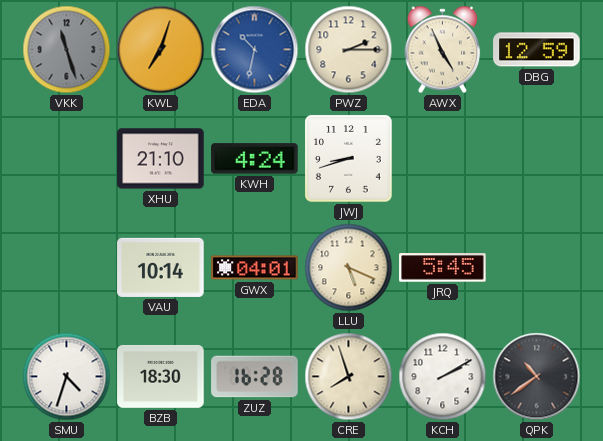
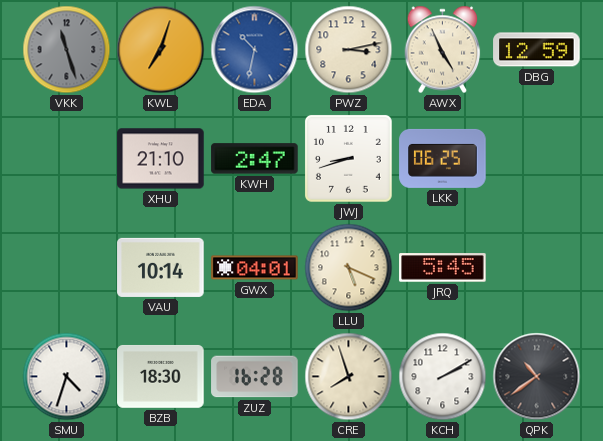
PWZ: 2:15 -> 3:13 (349, 50)
KWH: 4:24 -> 2:47 (255, 159)
LKK: none -> 06:25 (443, 158)
